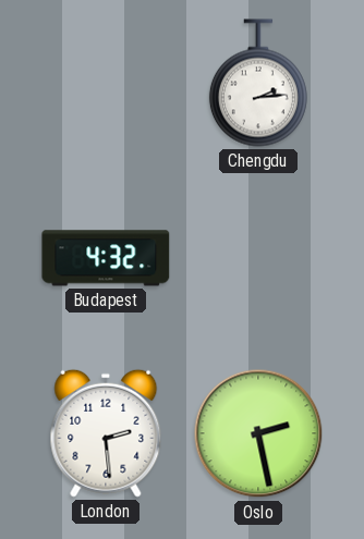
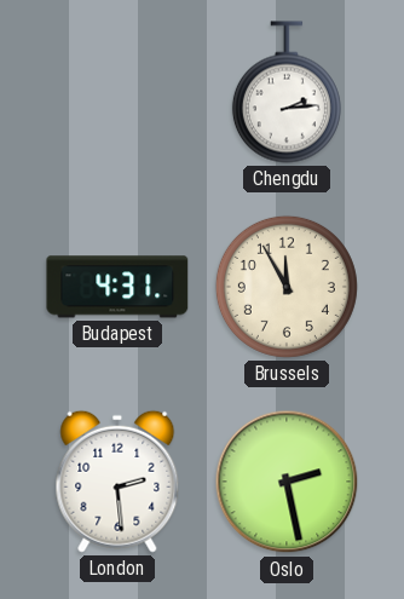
Budapest: 4:32 -> 4:31 (117, 287)
Brussels: none -> 11:55 (287, 287)
